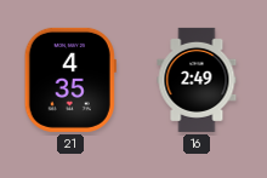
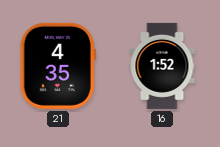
16: 2:49 -> 1:52 (162, 66)
